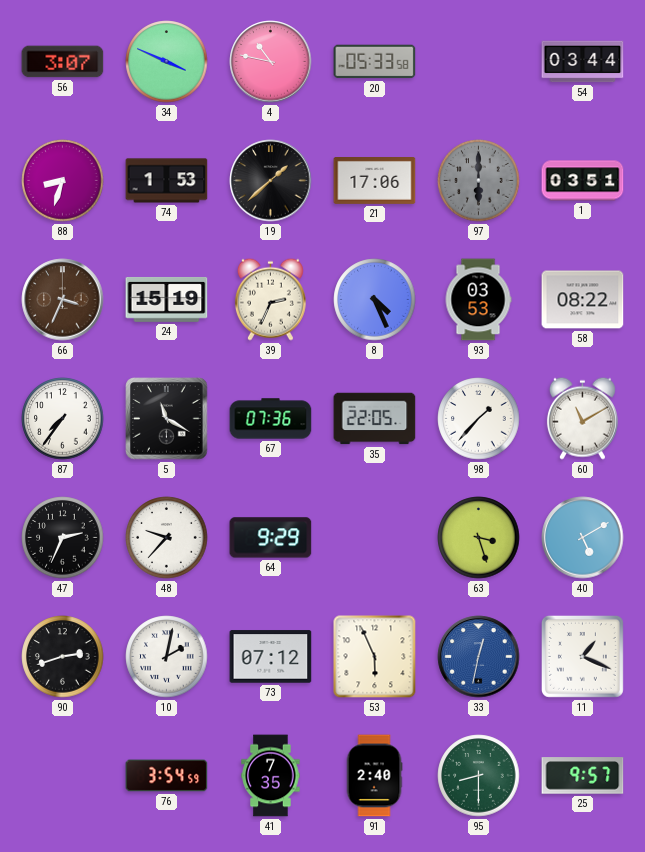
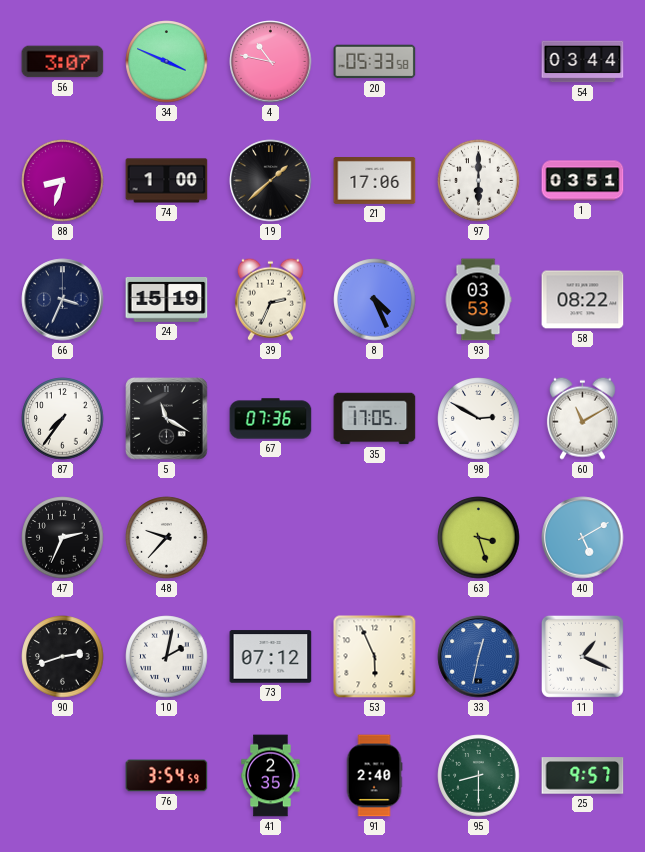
74: 1:53 -> 1:00 (167, 181)
97 dial: grey -> white (479, 181)
66 dial: brown -> navy (63, 300)
35: 22:05 -> 17:05 (375, 419)
98: 1:37 -> 2:50 (479, 419)
64: 9:29 -> none (271, 538)
41: 7:35 -> 2:35 (271, 776)
